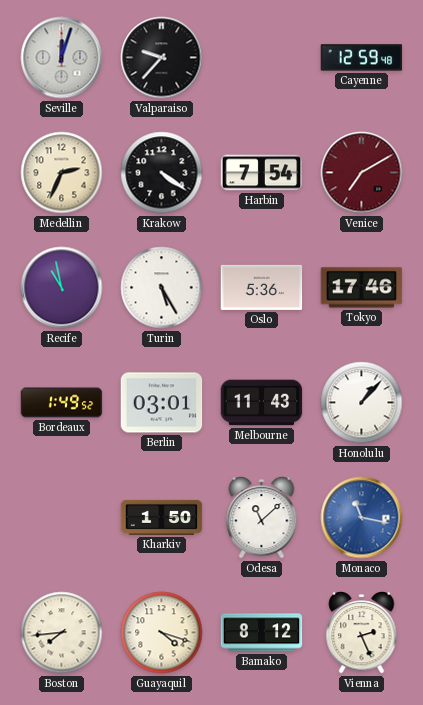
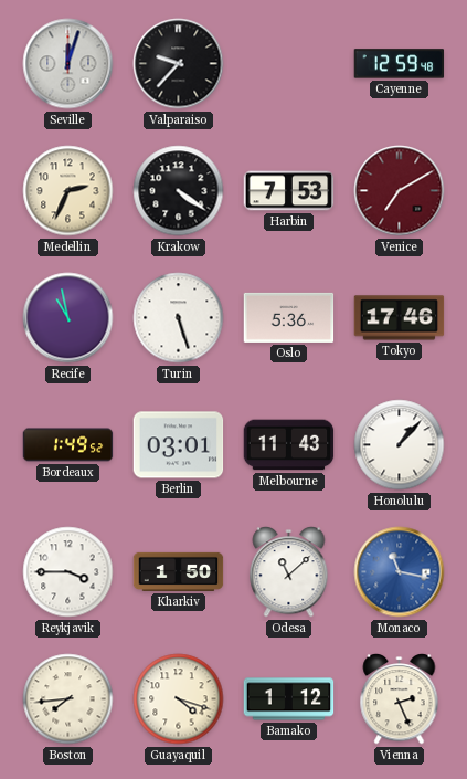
Harbin: 7:54 -> 7:53 (289, 191)
Turin: 5:25 -> 5:27 (179, 318)
Reykjavik: none -> 3:45 (68, 572)
Bamako: 8:12 -> 1:12 (289, 699)
